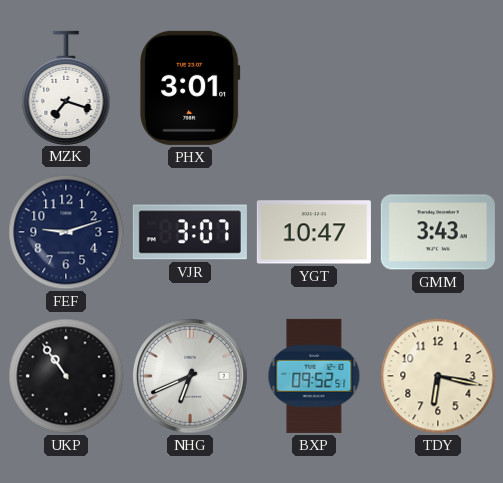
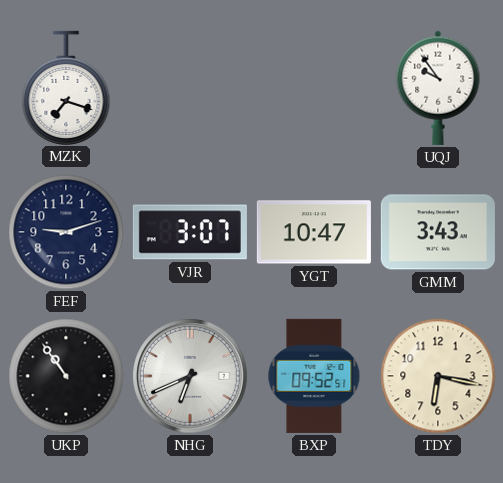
PHX: 3:01 -> none (190, 88)
UQJ: none -> 9:54 (438, 88)
